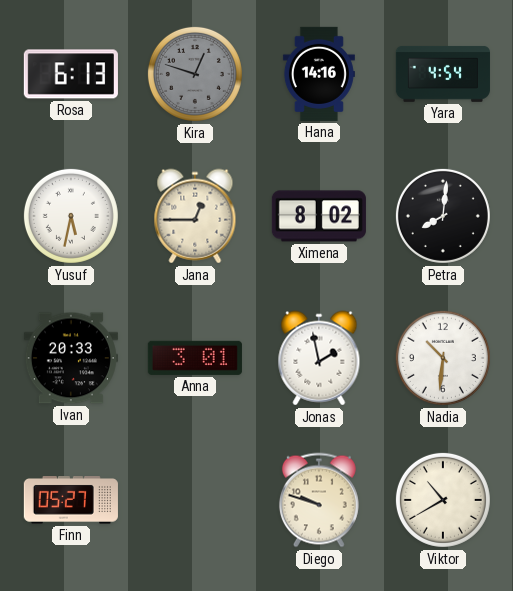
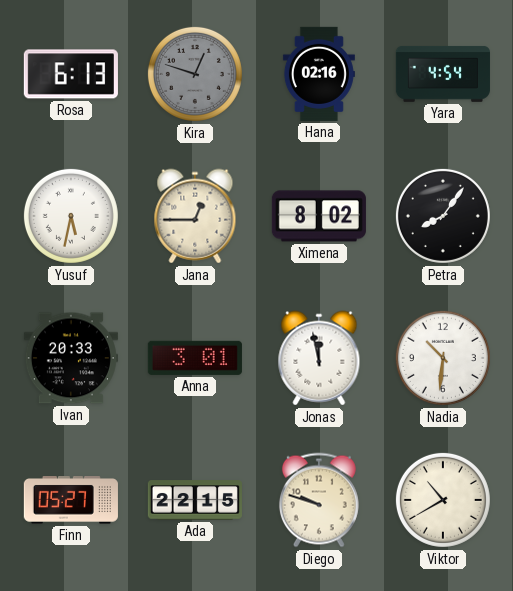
Hana: 14:16 -> 02:16 (319, 74)
Petra: 8:01 -> 8:06 (443, 216)
Jonas: 1:58 -> 11:58 (319, 358)
Ada: none -> 22:15 (195, 500)
